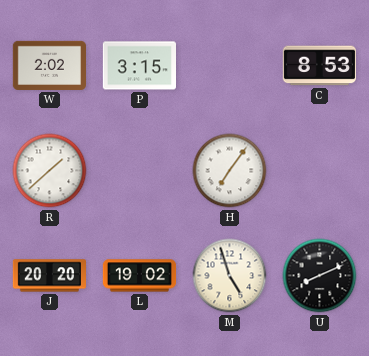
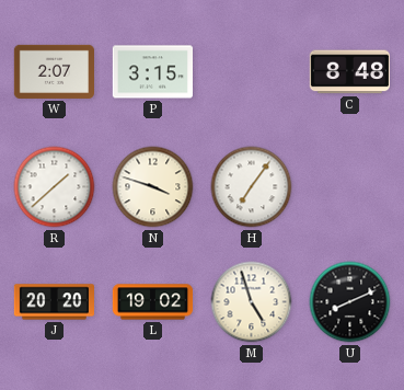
W: 2:02 -> 2:07 (54, 71)
C: 8:53 -> 8:48 (349, 72)
N: none -> 3:48 (153, 187)
